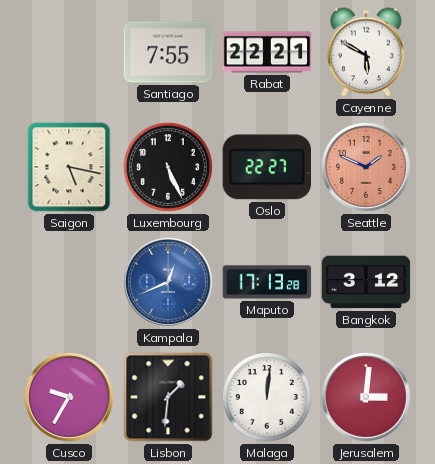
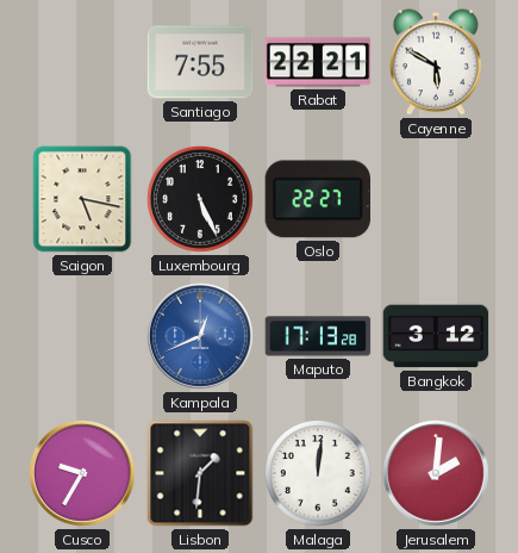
Seattle: 1:49 -> none (366, 167)
Jerusalem: 3:01 -> 2:01 (436, 473)
